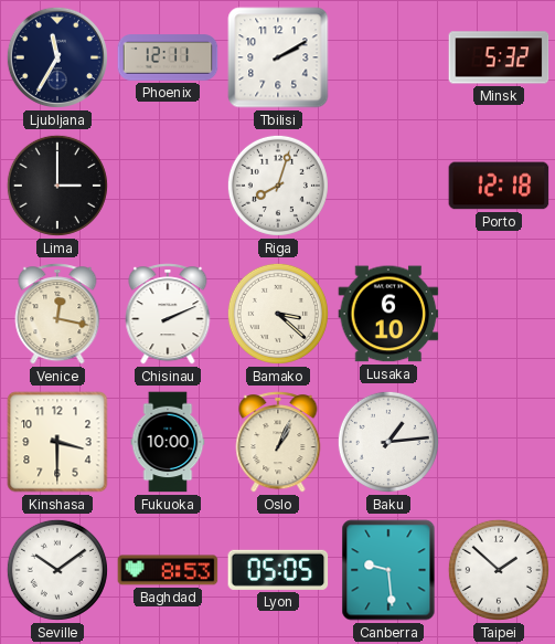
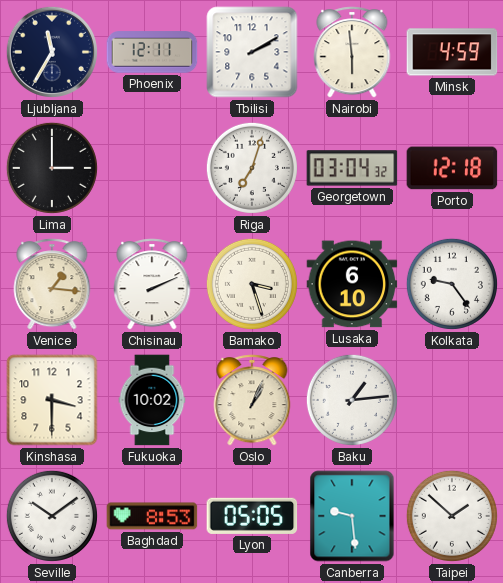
Nairobi: none -> 5:59 (352, 52)
Minsk: 5:32 -> 4:59 (452, 52)
Riga: 8:03 -> 7:03 (252, 168)
Georgetown: none -> 03:04 (352, 168)
Venice: 12:17 -> 1:16 (52, 284)
Bamako: 3:22 -> 3:27 (252, 284)
Kolkata: none -> 9:24 (452, 284)
Fukuoka: 10:00 -> 10:02 (152, 400)
